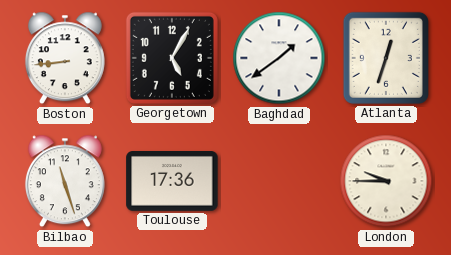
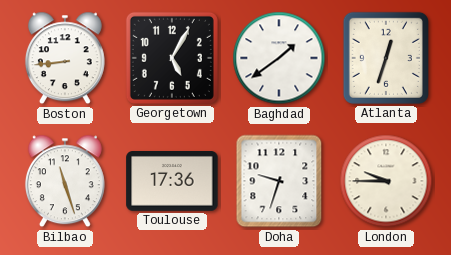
Doha: none -> 9:33 (279, 181)
